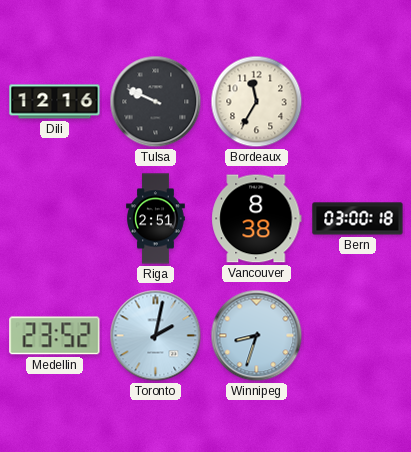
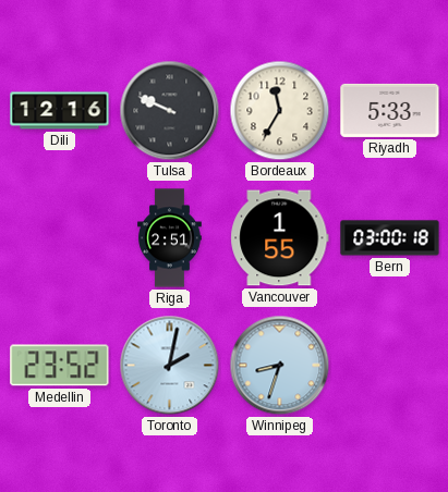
Riyadh: none -> 5:33 (390, 110)
Vancouver: 8:38 -> 1:55 (280, 238)
